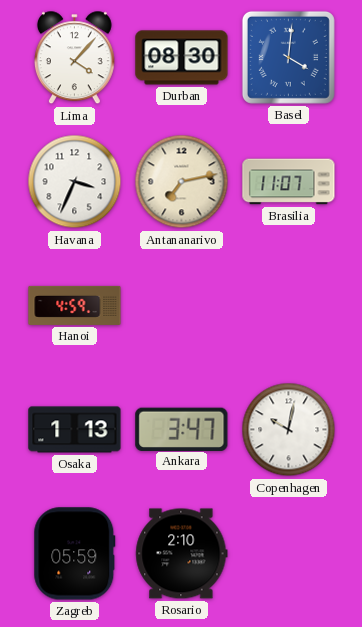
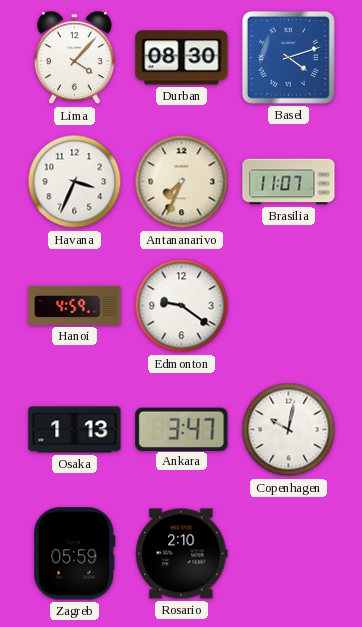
Basel: 4:01 -> 4:12 (288, 57)
Antananarivo: 7:13 -> 7:34 (182, 182)
Edmonton: none -> 9:21 (182, 306)
